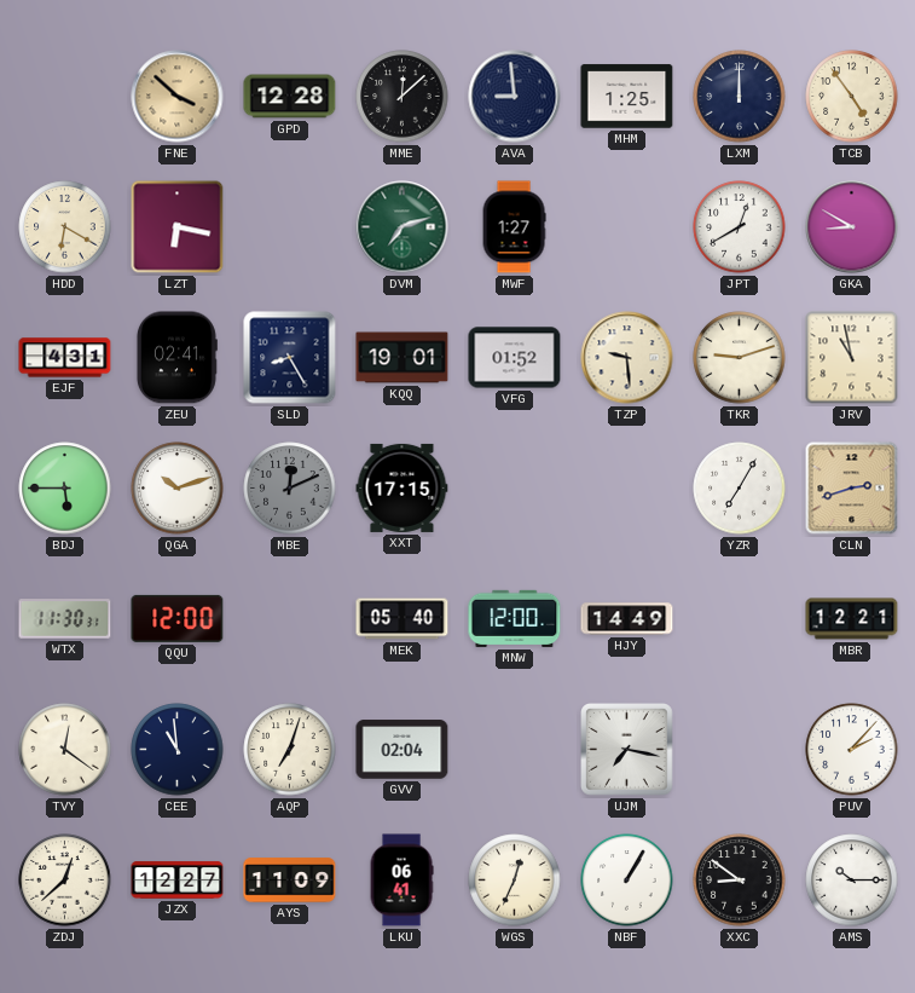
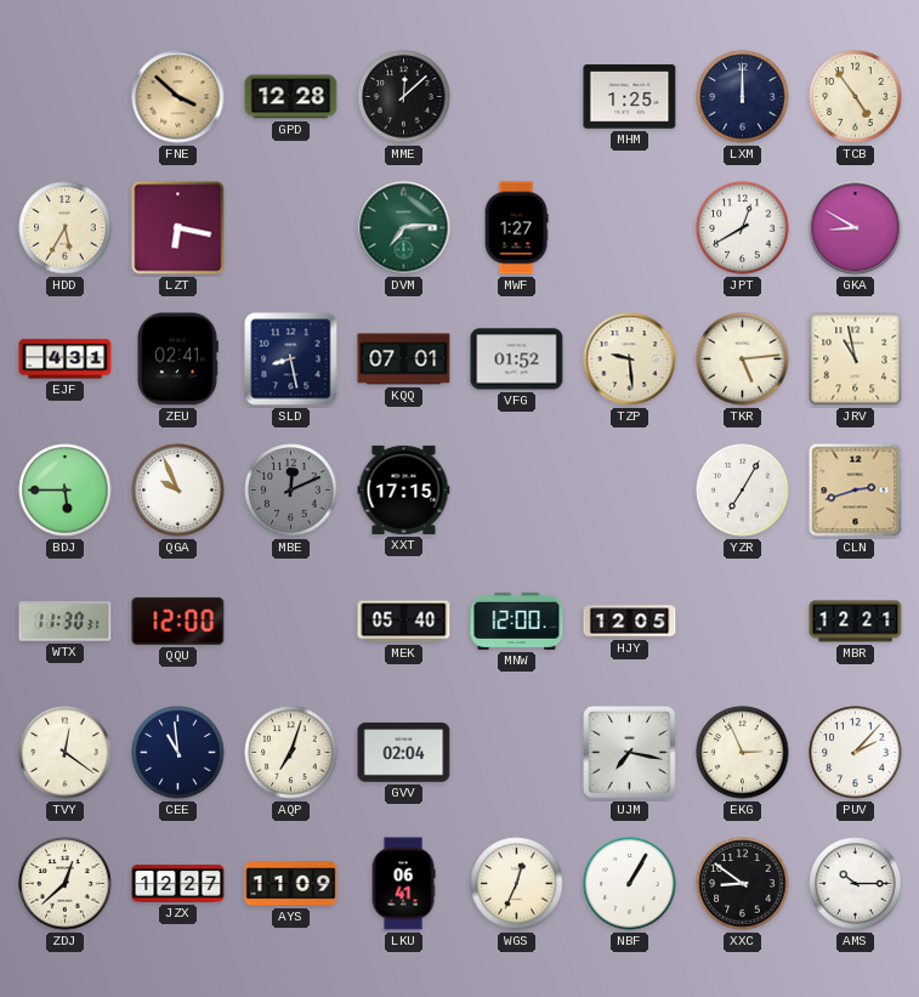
AVA: 8:59 -> none (515, 97)
HDD: 6:20 -> 5:35 (66, 228)
DVM: 7:12 -> 7:14 (404, 228)
SLD: 8:25 -> 8:28 (291, 359)
KQQ: 19:01 -> 07:01 (404, 359)
TKR: 9:12 -> 5:14 (743, 359)
QGA: 10:12 -> 9:56 (178, 491)
HJY: 14:49 -> 12:05 (630, 622)
EKG: none -> 2:56 (743, 753)
